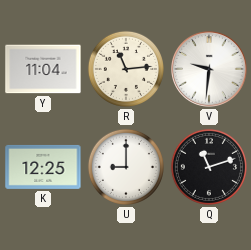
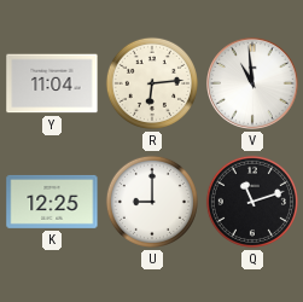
R: 11:14 -> 6:14 (152, 83)
V: 9:31 -> 10:59 (252, 83)
